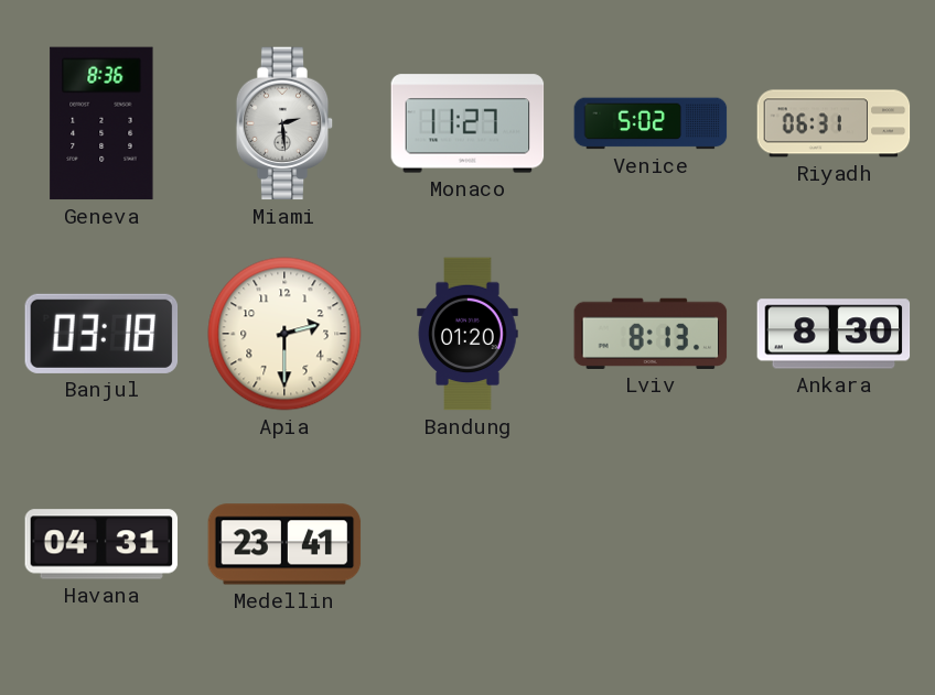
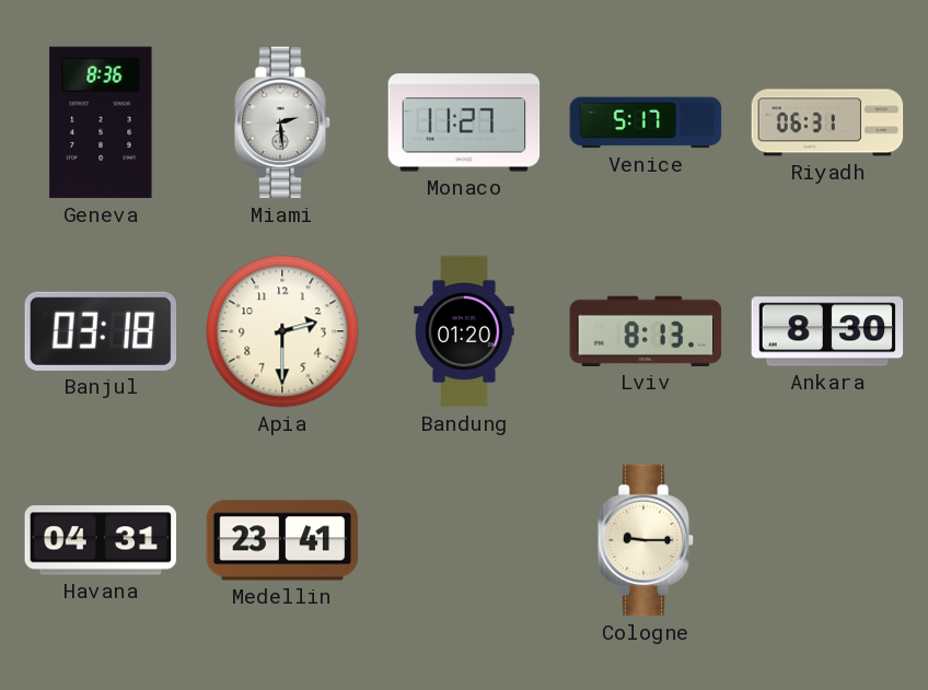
Venice: 5:02 -> 5:17 (646, 122)
Cologne: none -> 9:15 (646, 540)
